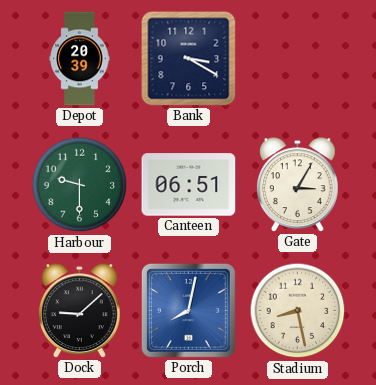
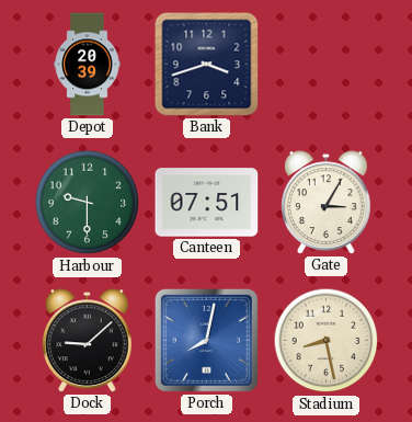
Bank: 3:20 -> 3:42 (207, 65)
Canteen: 06:51 -> 07:51 (207, 203)
